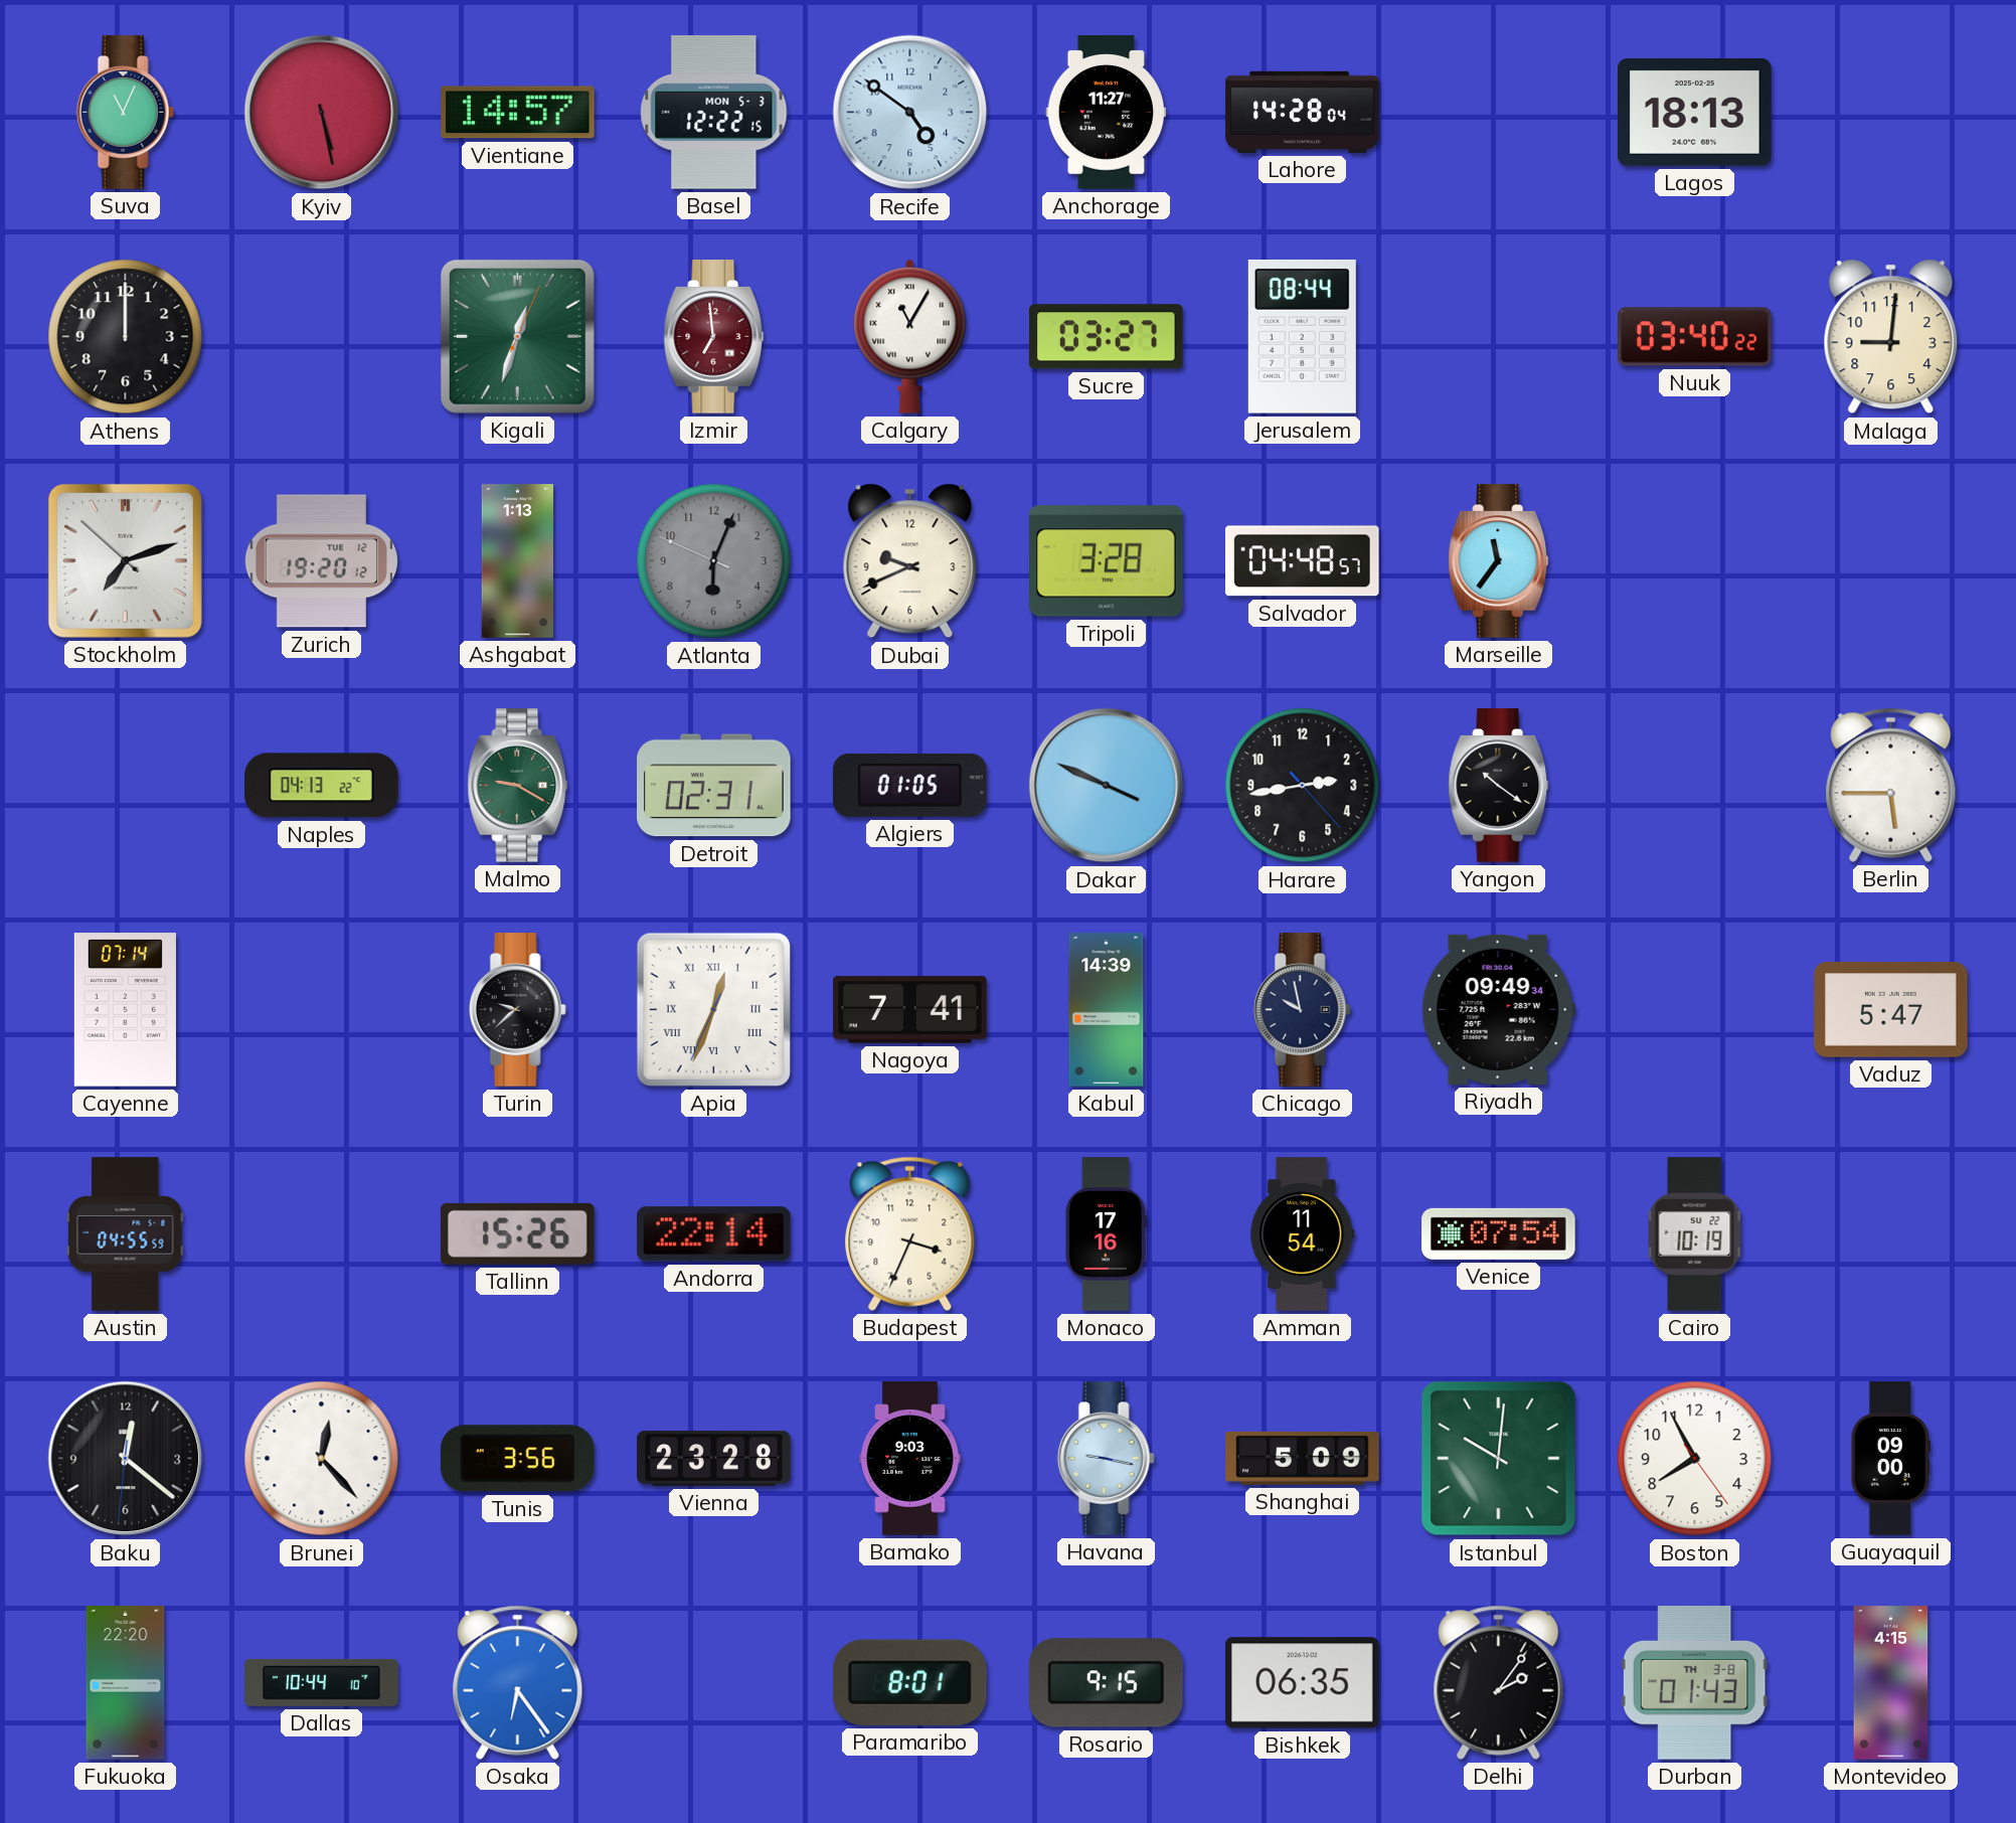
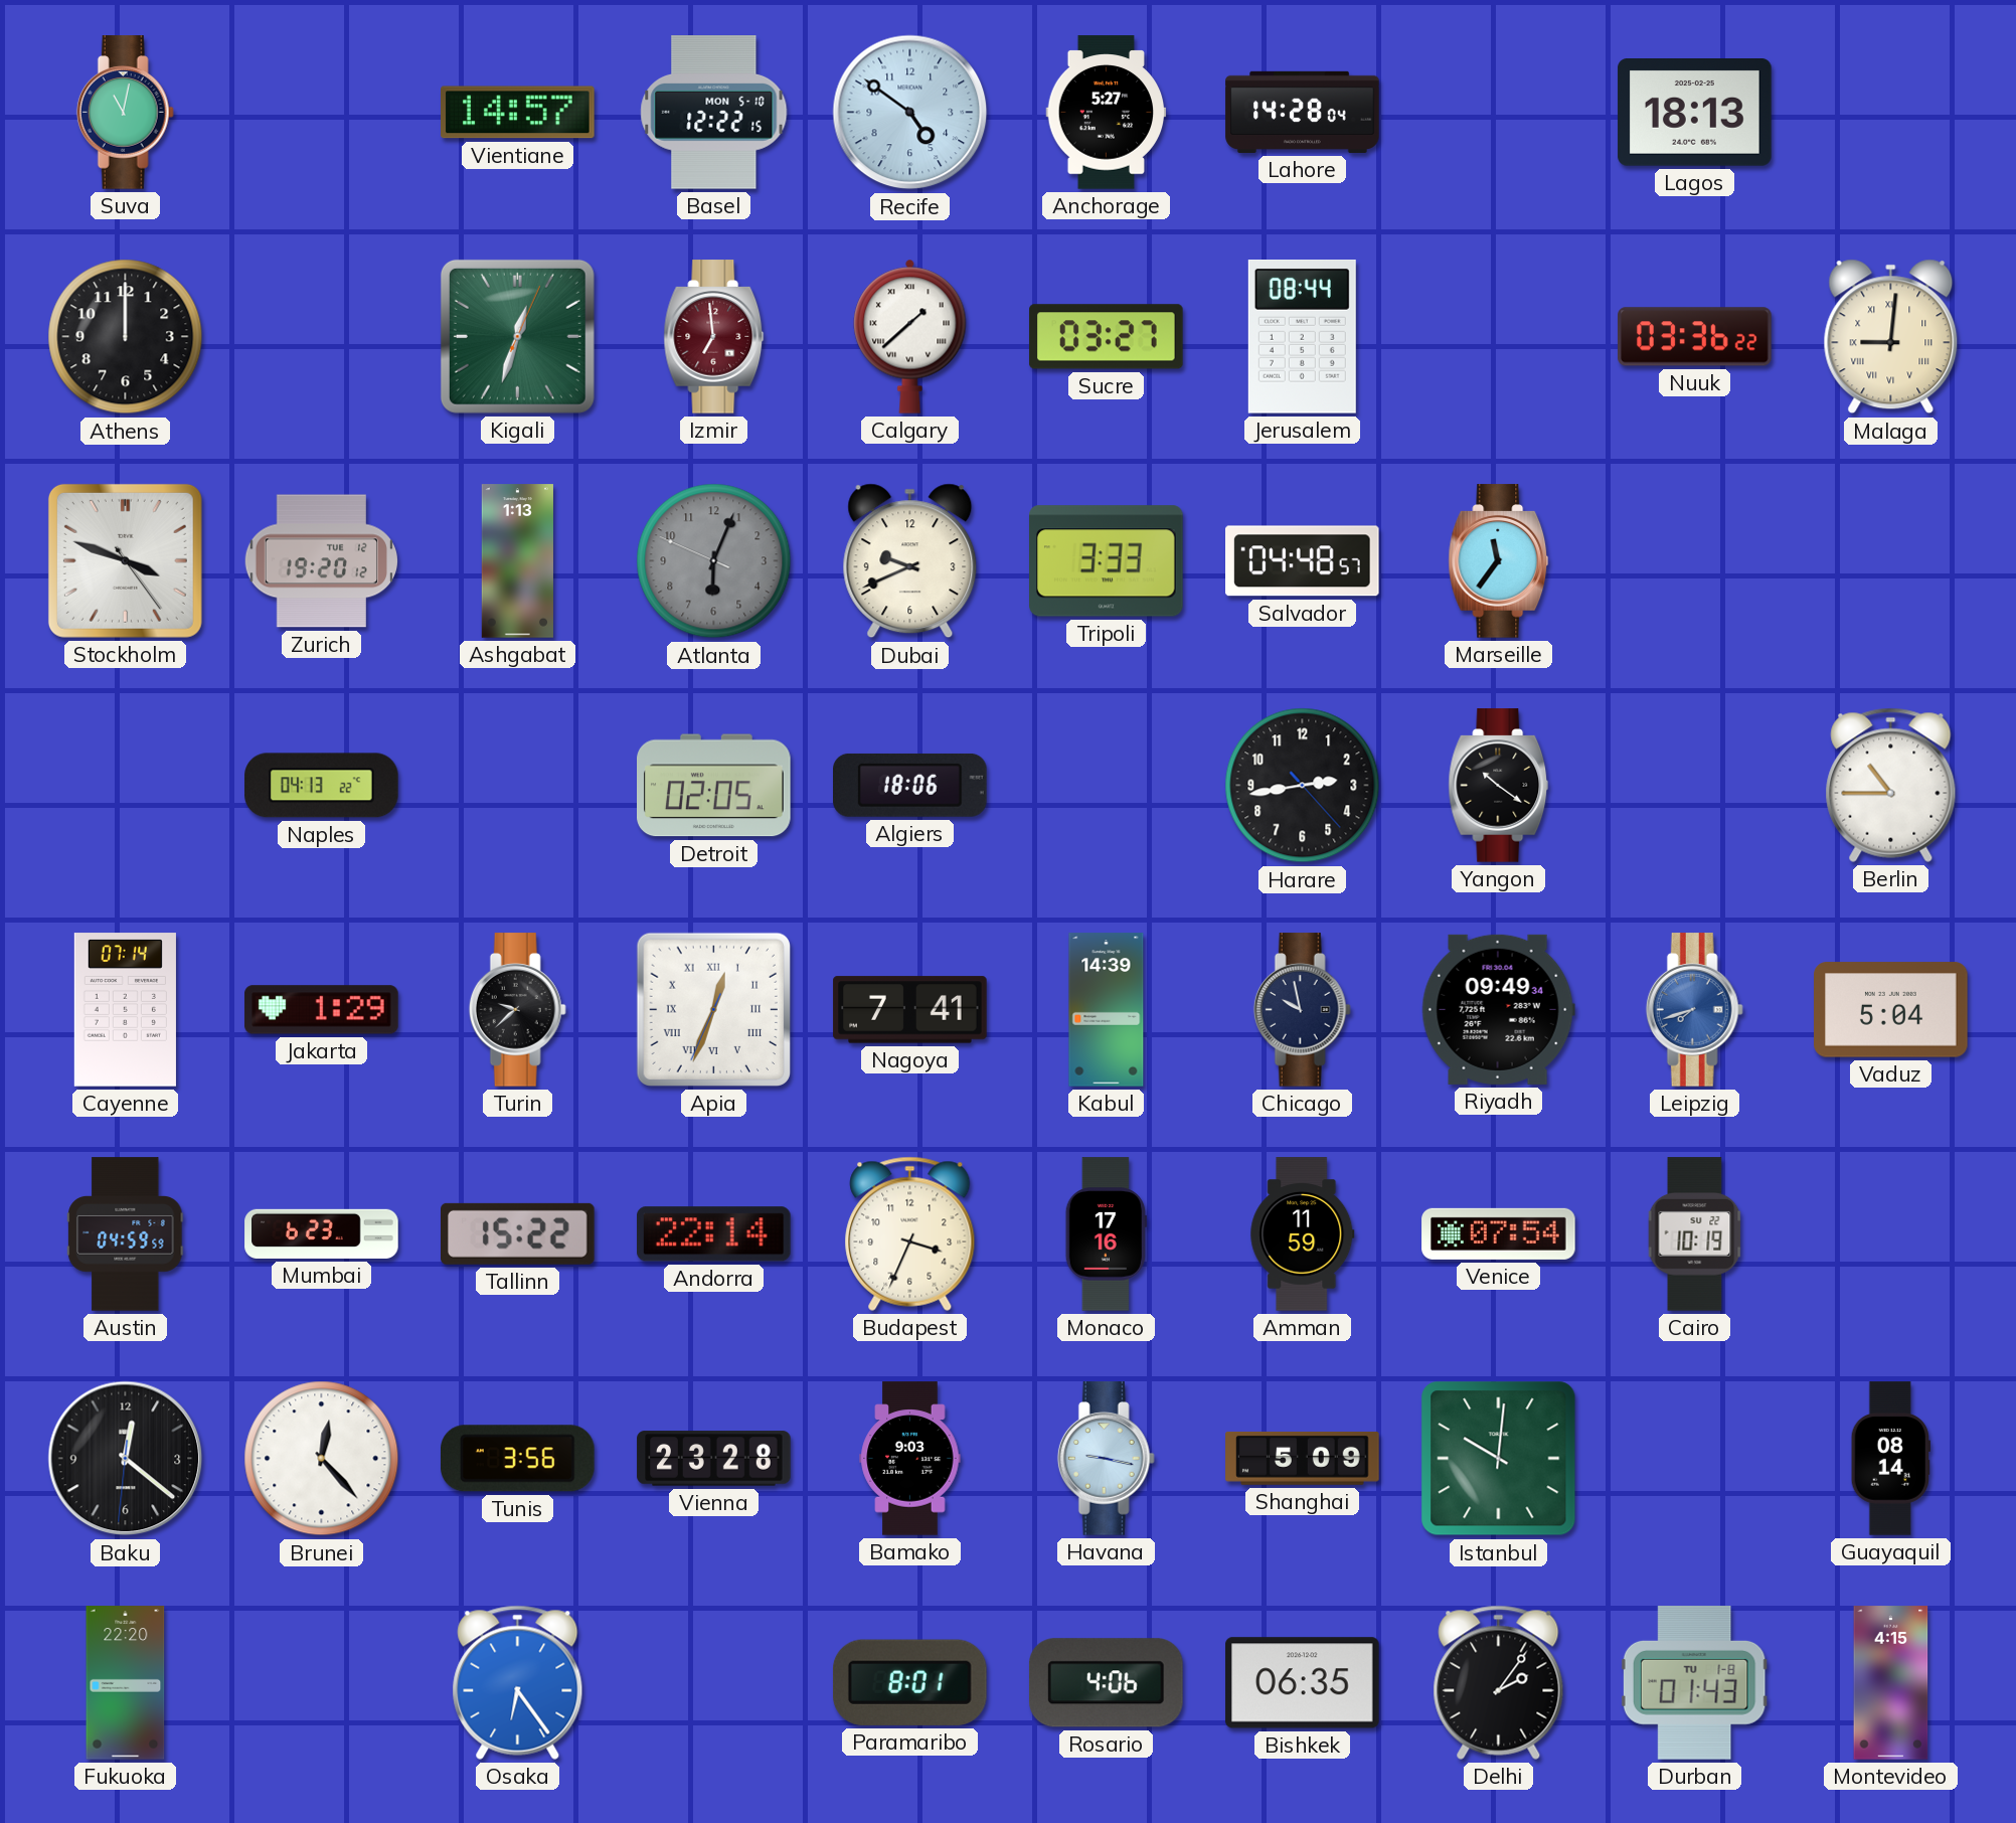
Suva: 11:04 -> 11:02 (125, 113)
Kyiv: 5:28 -> none (322, 113)
Basel date: MON 5-3 -> MON 5-10 (714, 113)
Anchorage: 11:27 -> 5:27 (1107, 113)
Calgary: 11:05 -> 1:38 (910, 336)
Nuuk: 03:40 -> 03:36 (1695, 337)
Malaga numerals: Arabic -> Roman (1891, 337)
Stockholm: 7:11 -> 3:48 (125, 560)
Tripoli: 3:28 -> 3:33 (1107, 561)
Malmo: 9:20 -> none (518, 786)
Detroit: 02:31 -> 02:05 (714, 786)
Algiers: 01:05 -> 18:06 (910, 785)
Dakar: 3:49 -> none (1107, 786)
Berlin: 5:45 -> 10:45 (1891, 785)
Jakarta: none -> 1:29 (322, 1010)
Leipzig: none -> 7:42 (1694, 1010)
Vaduz: 5:47 -> 5:04 (1891, 1010)
Austin: 04:55 -> 04:59 (126, 1234)
Mumbai: none -> 6:23 (322, 1233)
Tallinn: 15:26 -> 15:22 (518, 1233)
Amman: 11:54 -> 11:59 (1303, 1234)
Boston: 7:55 -> none (1695, 1459)
Guayaquil: 09:00 -> 08:14 (1890, 1459)
Dallas: 10:44 -> none (322, 1682)
Rosario: 9:15 -> 4:06 (1106, 1683)
Durban date: TH 3-8 -> TU 1-8 (1694, 1683)
